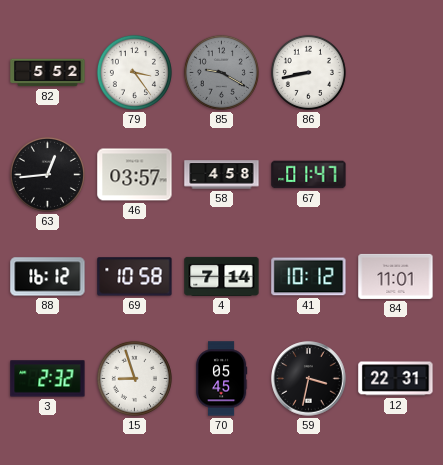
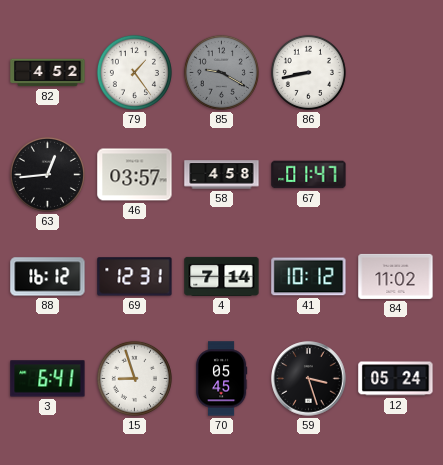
82: 5:52 -> 4:52 (48, 73)
79: 3:24 -> 1:24 (134, 72)
69: 10:58 -> 12:31 (135, 277)
84: 11:01 -> 11:02 (396, 276)
3: 2:32 -> 6:41 (48, 379)
59: 3:32 -> 3:27 (309, 379)
12: 22:31 -> 05:24 (396, 379)
